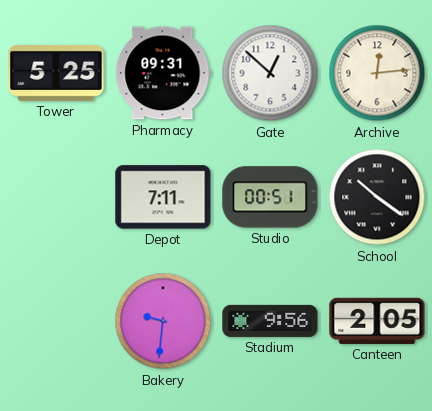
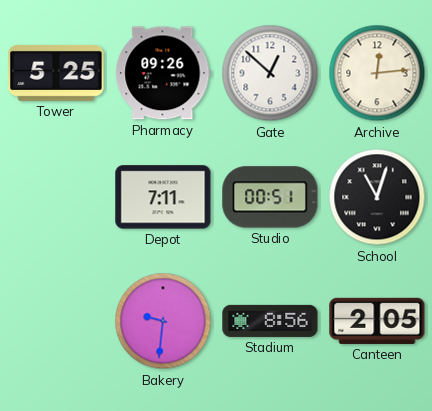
Pharmacy: 09:31 -> 09:26 (163, 73)
School: 10:21 -> 11:03 (377, 197)
Stadium: 9:56 -> 8:56 (270, 321)
